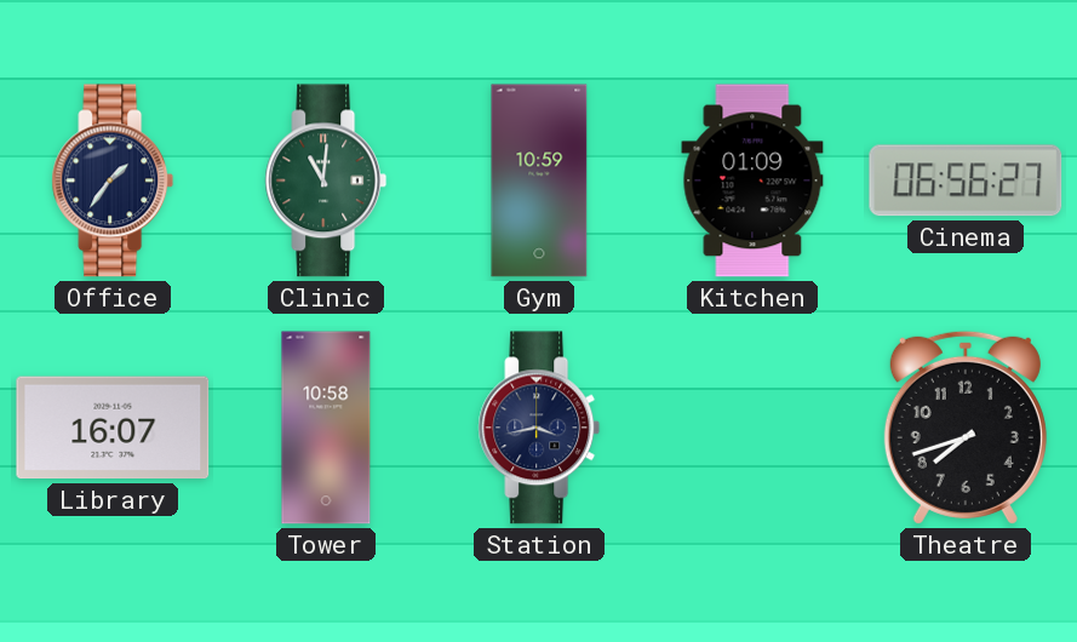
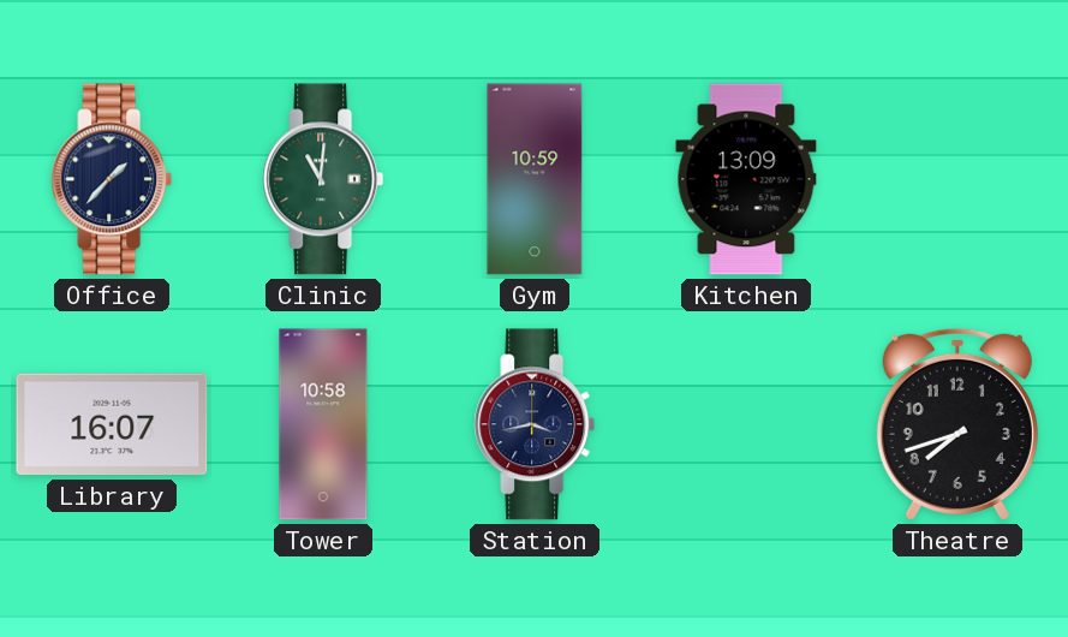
Office: 1:36 -> 1:37 (112, 179)
Kitchen: 01:09 -> 13:09 (746, 179)
Cinema: 06:56 -> none (966, 180)
